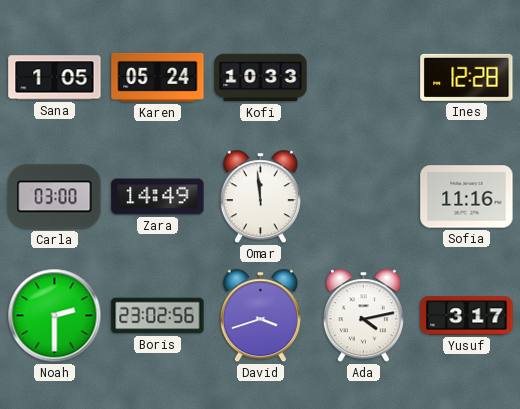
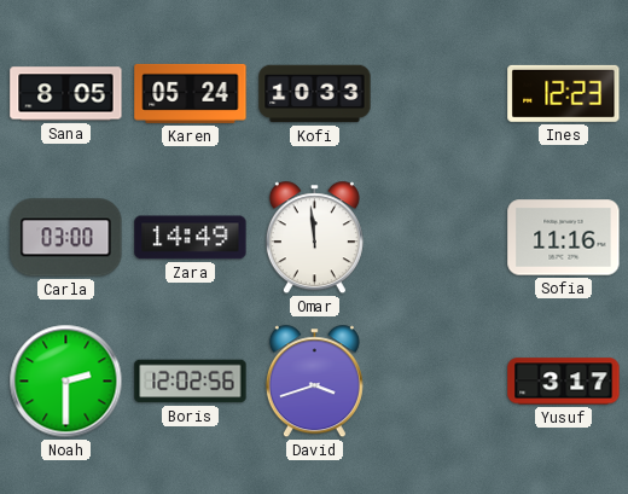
Sana: 1:05 -> 8:05 (66, 94)
Ines: 12:28 -> 12:23 (564, 93)
Boris: 23:02 -> 12:02 (191, 382)
Ada: 4:13 -> none (363, 316)
